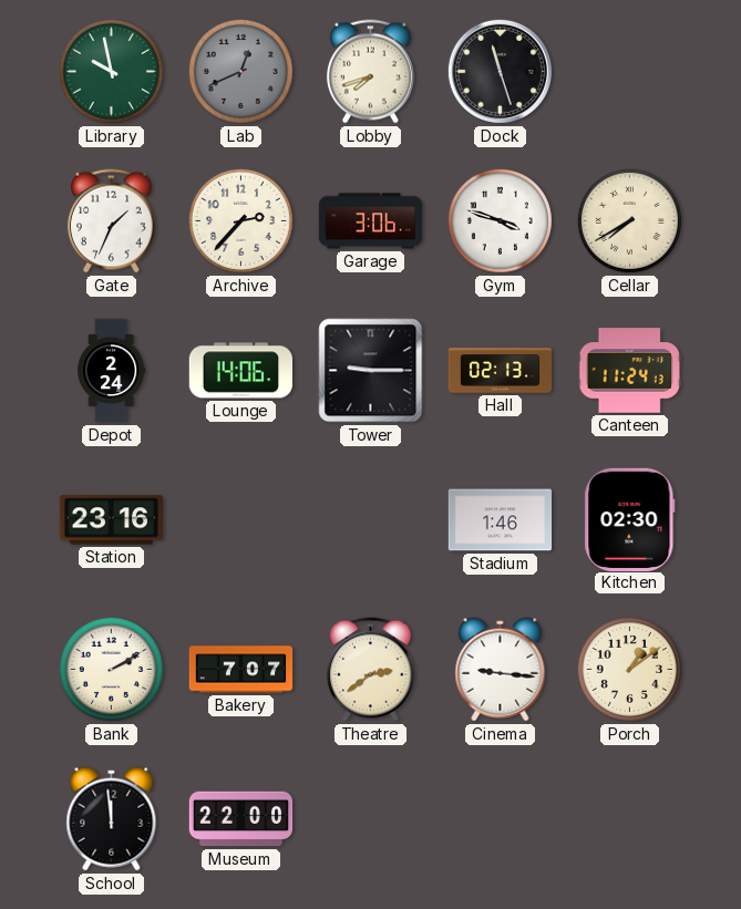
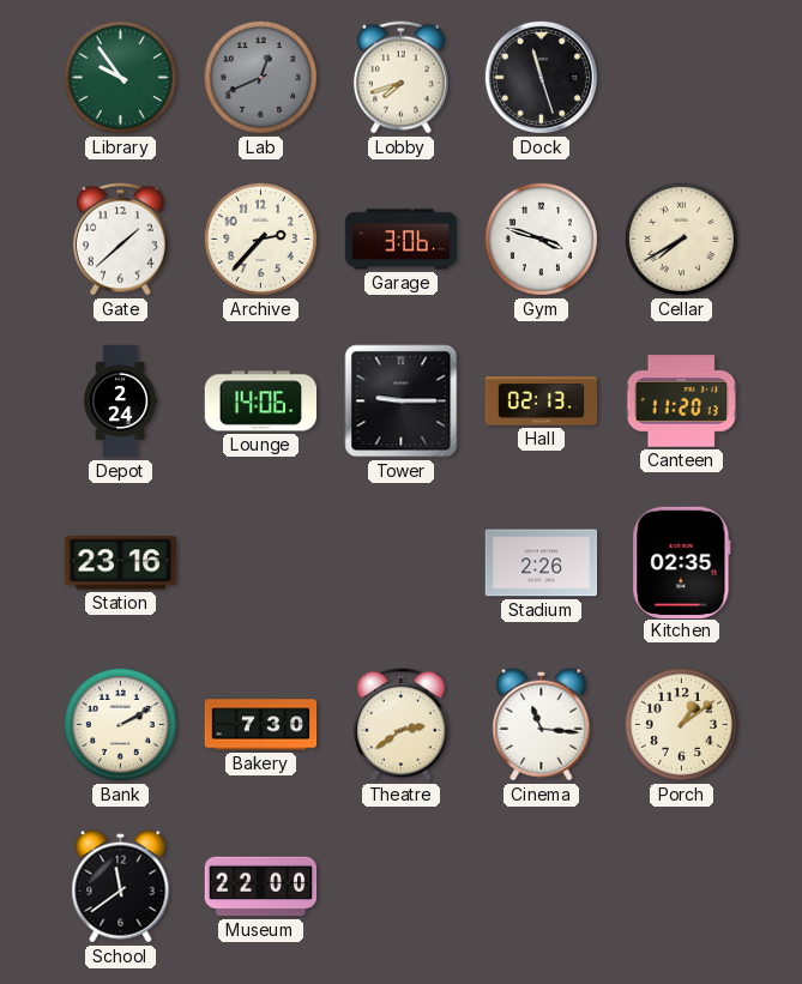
Library: 9:58 -> 9:54 (120, 77)
Gate: 1:34 -> 1:38 (120, 240)
Canteen: 11:24 -> 11:20 (682, 402)
Stadium: 1:46 -> 2:26 (542, 563)
Kitchen: 02:30 -> 02:35 (682, 562)
Bakery: 7:07 -> 7:30 (261, 725)
Cinema: 9:16 -> 11:16 (542, 725)
School: 11:59 -> 11:39 (121, 887)
